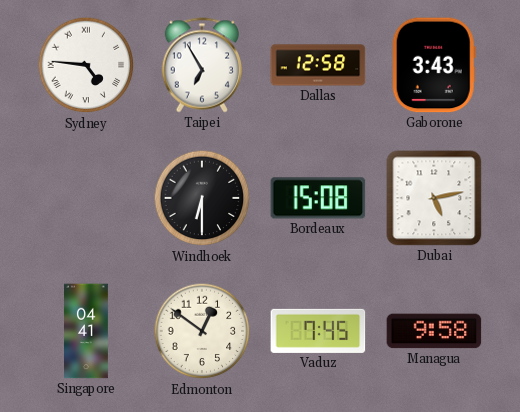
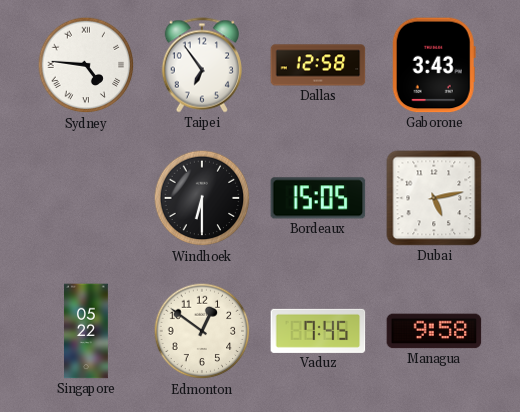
Taipei: 6:55 -> 6:54 (201, 65)
Bordeaux: 15:08 -> 15:05 (318, 198)
Singapore: 04:41 -> 05:22 (87, 331)
